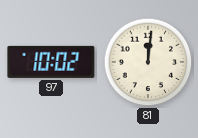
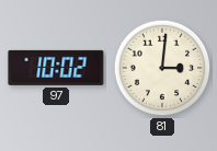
81: 12:01 -> 3:01 (162, 68)
